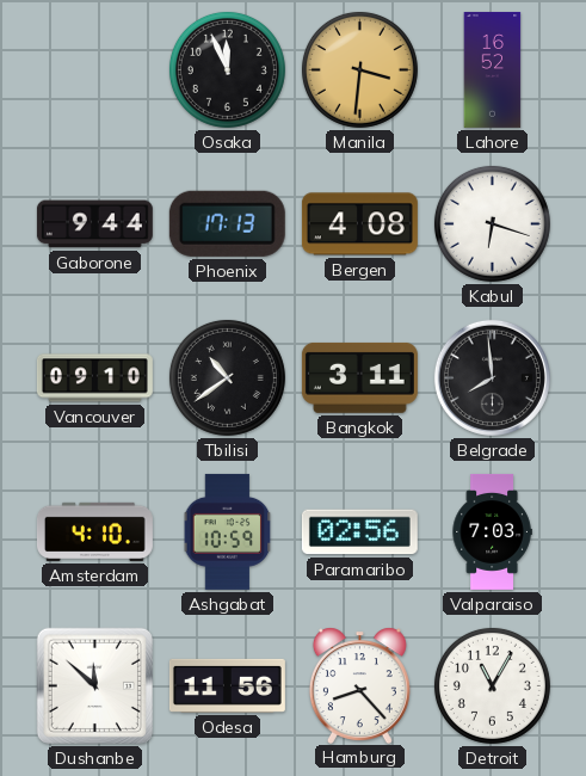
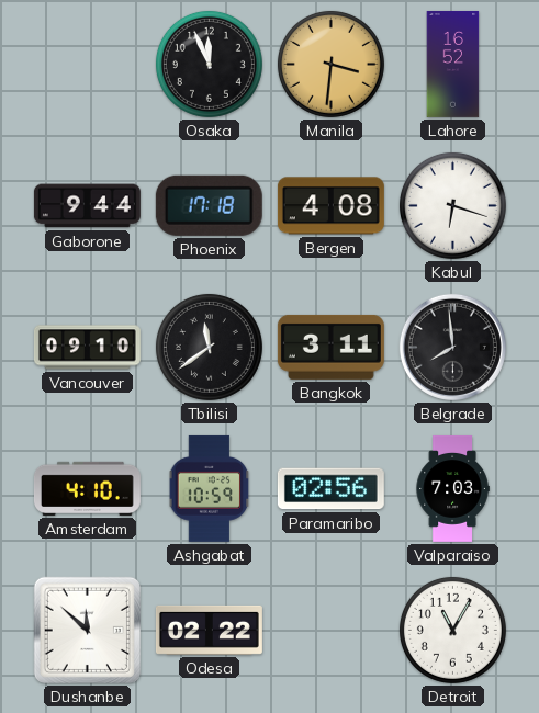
Phoenix: 17:13 -> 17:18 (209, 205)
Tbilisi: 10:39 -> 11:39 (209, 347)
Odesa: 11:56 -> 02:22 (209, 630)
Hamburg: 8:23 -> none (359, 685)
